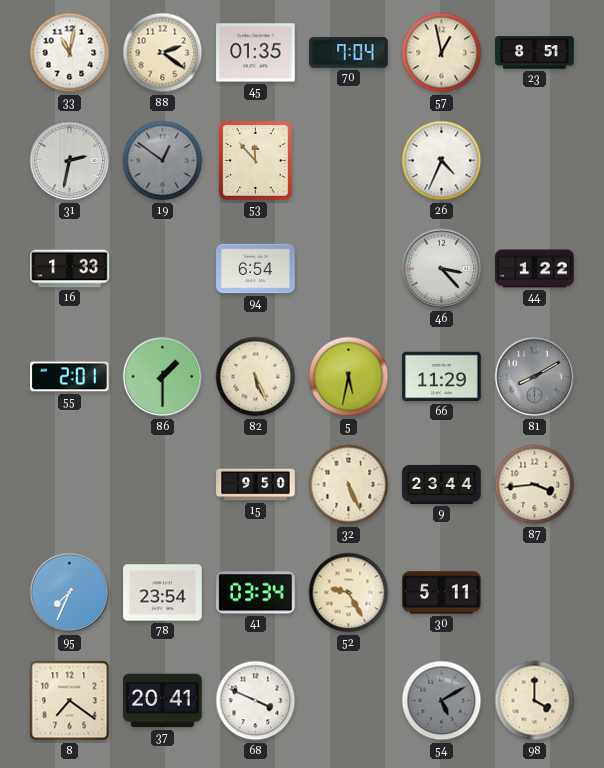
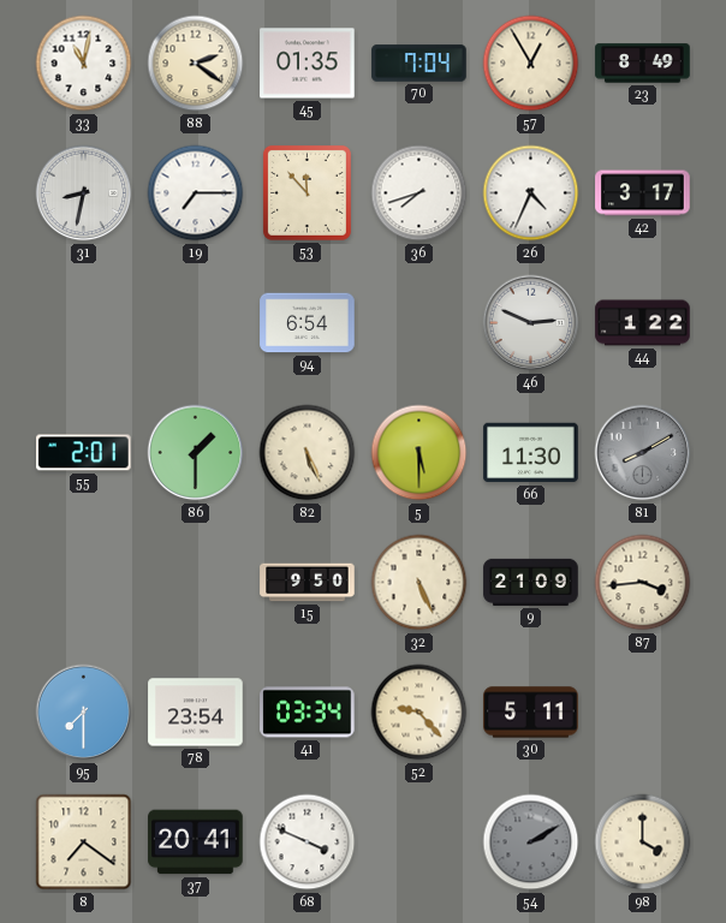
57: 12:58 -> 12:55 (531, 64)
23: 8:51 -> 8:49 (643, 64)
31: 2:32 -> 8:32 (84, 193)
19: 12:51 -> 7:15 (196, 193)
19 dial: grey -> white (196, 193)
36: none -> 7:42 (419, 193)
42: none -> 3:17 (643, 193)
16: 1:33 -> none (70, 269)
46: 3:23 -> 2:49 (531, 323)
5: 5:32 -> 5:30 (419, 453)
66: 11:29 -> 11:30 (531, 453)
9: 23:44 -> 21:09 (531, 582)
95: 7:34 -> 7:30 (84, 713)
52: 9:25 -> 9:23 (419, 713)
54: 5:10 -> 2:10 (531, 842)
